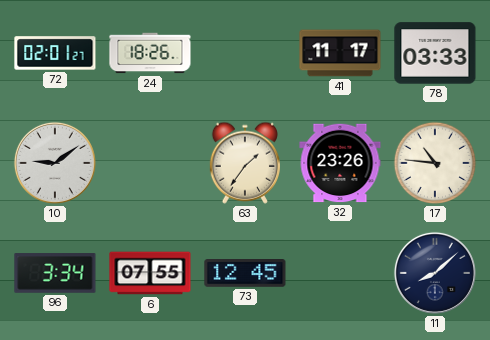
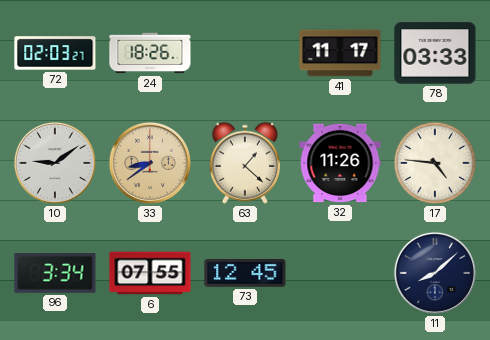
72: 02:01 -> 02:03 (55, 53)
33: none -> 8:39 (150, 163)
63: 1:36 -> 1:22 (244, 163)
32: 23:26 -> 11:26 (340, 163)
17: 10:46 -> 4:46 (435, 163)
